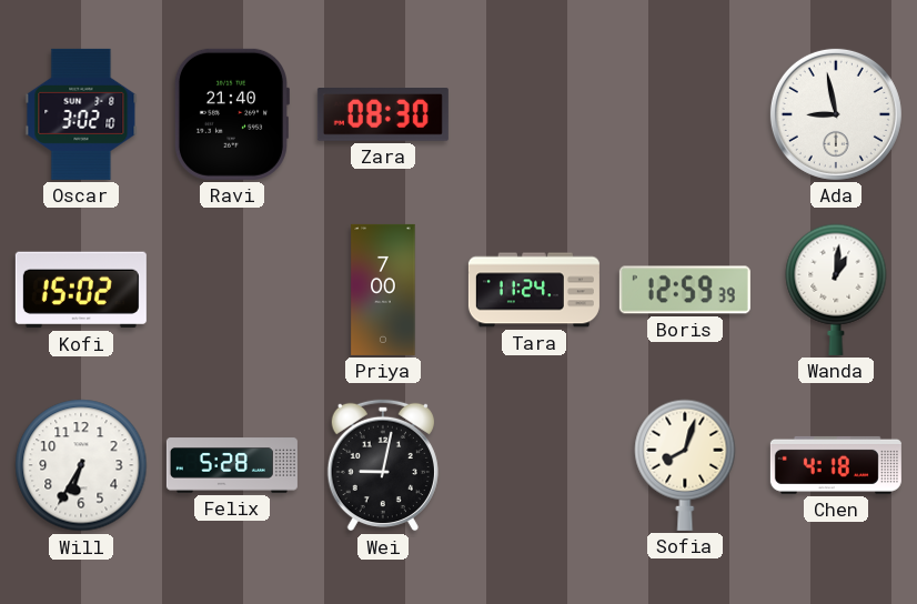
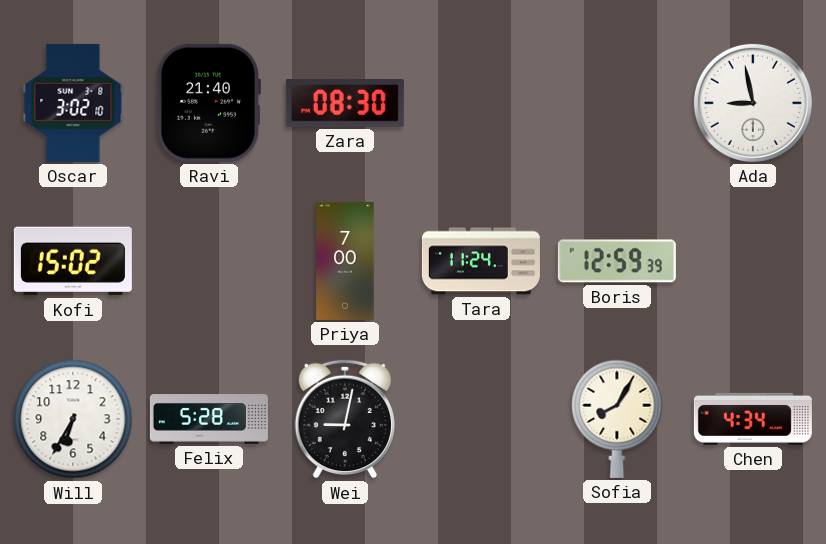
Wanda: 1:01 -> none (836, 290)
Sofia: 8:03 -> 8:05 (617, 419)
Chen: 4:18 -> 4:34 (753, 419)
